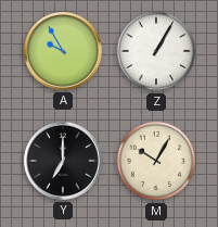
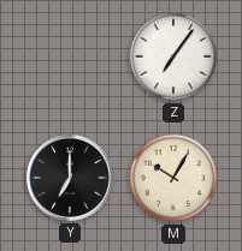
A: 9:55 -> none (63, 51)
Z: 1:05 -> 7:06 (173, 56)
